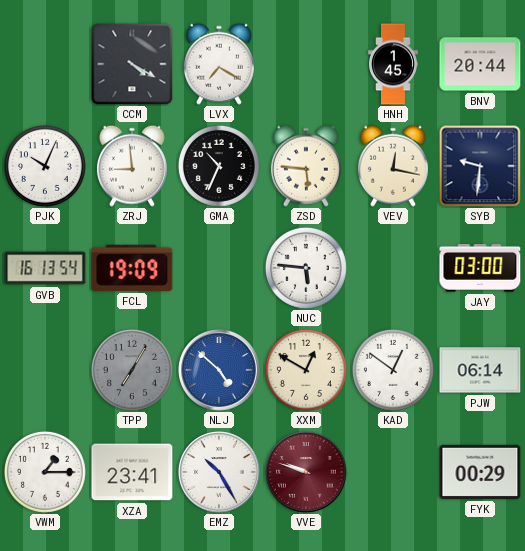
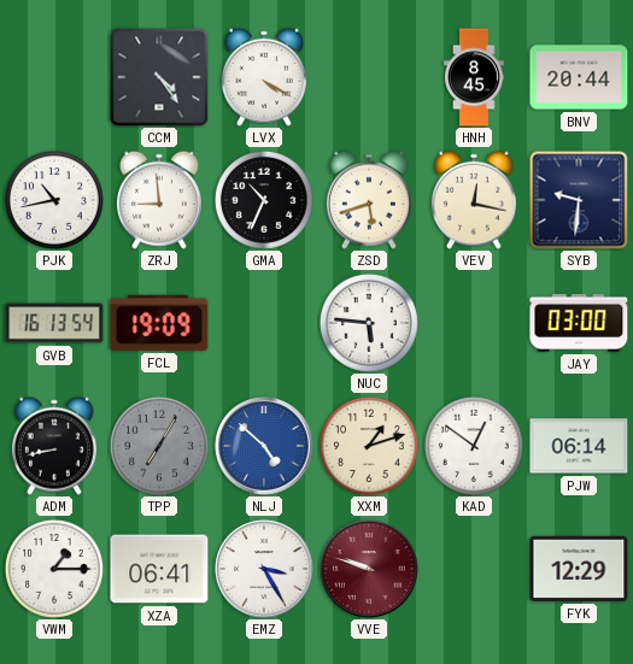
CCM: 4:20 -> 4:24 (159, 77)
LVX: 7:20 -> 4:20 (264, 77)
HNH: 1:45 -> 8:45 (475, 77)
PJK: 10:04 -> 10:43 (54, 200)
ZSD: 5:46 -> 5:42 (369, 200)
ADM: none -> 8:43 (54, 446)
XXM: 12:50 -> 1:12 (369, 446)
XZA: 23:41 -> 06:41 (159, 569)
EMZ: 10:25 -> 3:25 (264, 569)
FYK: 00:29 -> 12:29 (579, 569)
